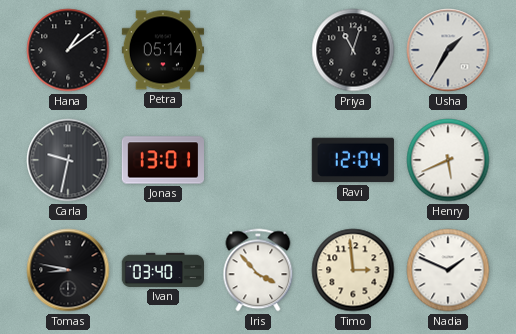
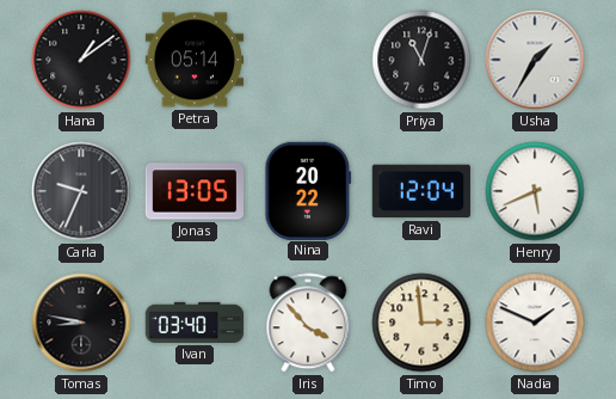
Carla: 9:32 -> 9:34 (81, 191)
Jonas: 13:01 -> 13:05 (193, 191)
Nina: none -> 20:22 (308, 190)
